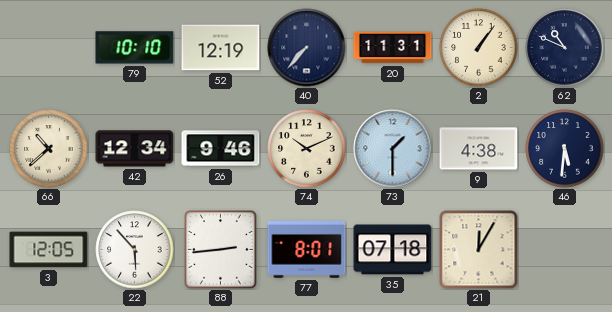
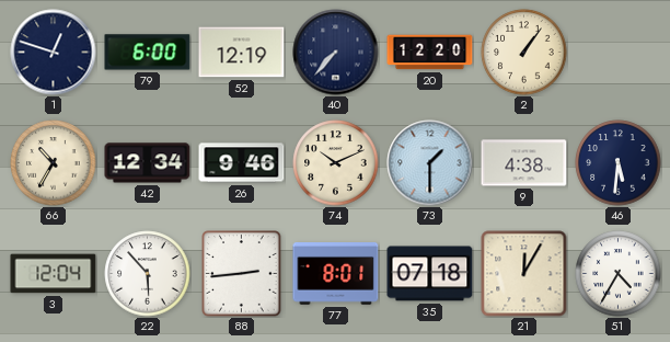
1: none -> 12:48 (54, 53)
79: 10:10 -> 6:00 (148, 53)
20: 11:31 -> 12:20 (430, 53)
62: 10:49 -> none (565, 48)
66: 10:38 -> 10:35 (54, 163)
3: 12:05 -> 12:04 (54, 274)
51: none -> 4:35 (619, 274)
